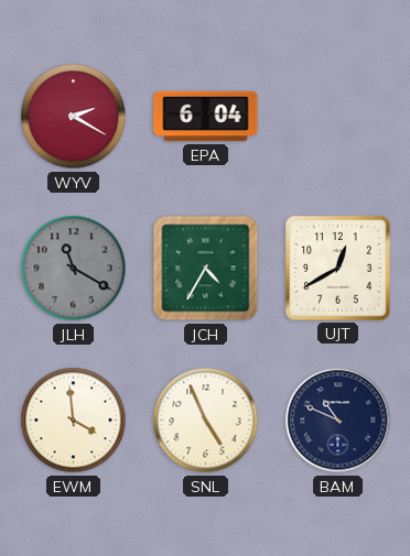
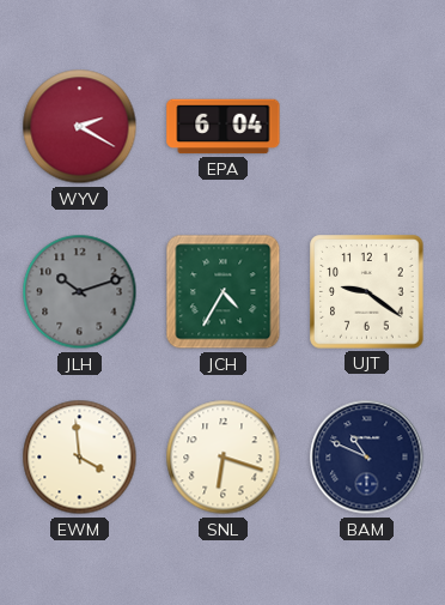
JLH: 11:20 -> 10:12 (80, 292)
UJT: 12:40 -> 9:21 (367, 292)
SNL: 4:56 -> 6:18 (224, 458)
